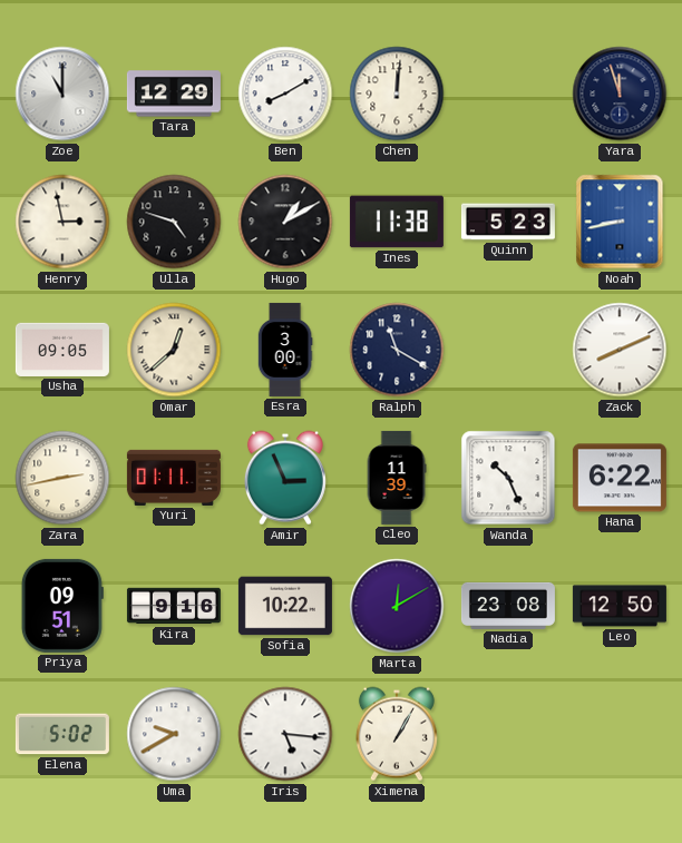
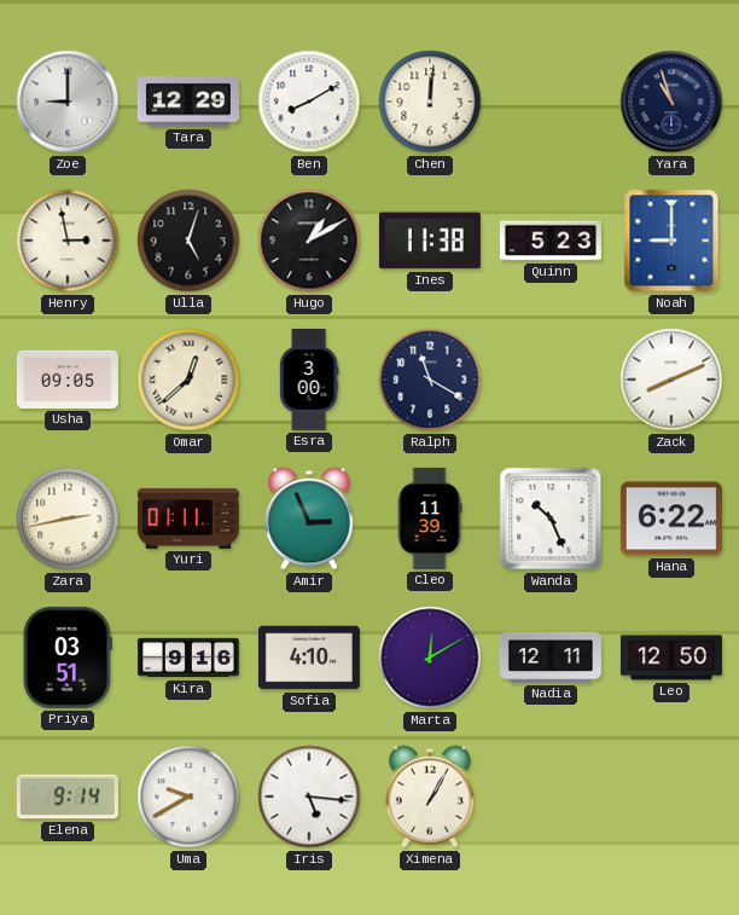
Zoe: 11:00 -> 9:00 (68, 102)
Yara: 11:57 -> 10:57 (671, 102)
Ulla: 4:48 -> 5:03 (188, 241)
Noah: 8:43 -> 9:00 (671, 241)
Priya: 09:51 -> 03:51 (68, 658)
Sofia: 10:22 -> 4:10 (309, 658)
Nadia: 23:08 -> 12:11 (551, 658)
Elena: 5:02 -> 9:14 (68, 797)
